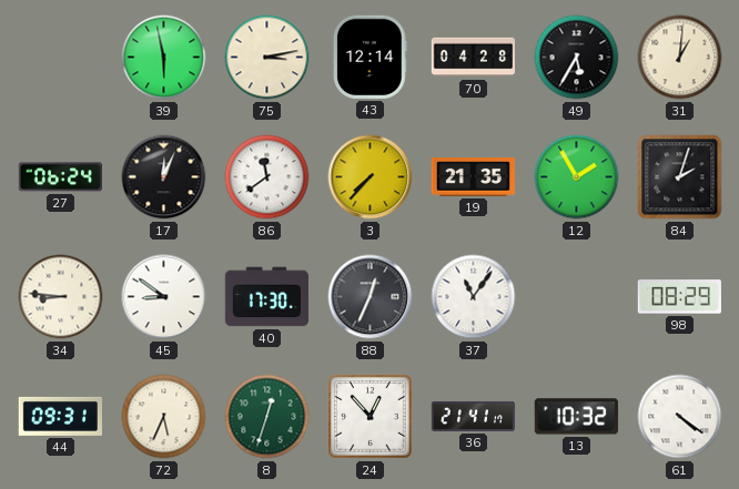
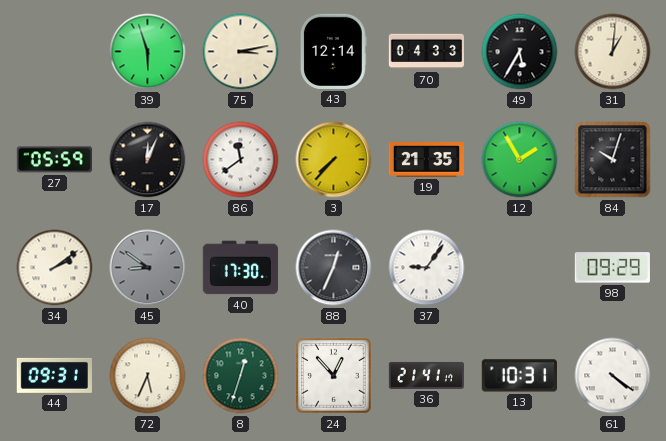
39: 5:58 -> 5:57 (148, 52)
70: 04:28 -> 04:33 (426, 52)
27: 06:24 -> 05:59 (54, 160)
84: 2:03 -> 10:03 (613, 160)
34: 8:46 -> 2:09 (55, 268)
45 dial: white -> grey (148, 268)
37: 11:06 -> 9:06 (427, 268)
98: 08:29 -> 09:29 (612, 268)
13: 10:32 -> 10:31 (519, 376)
